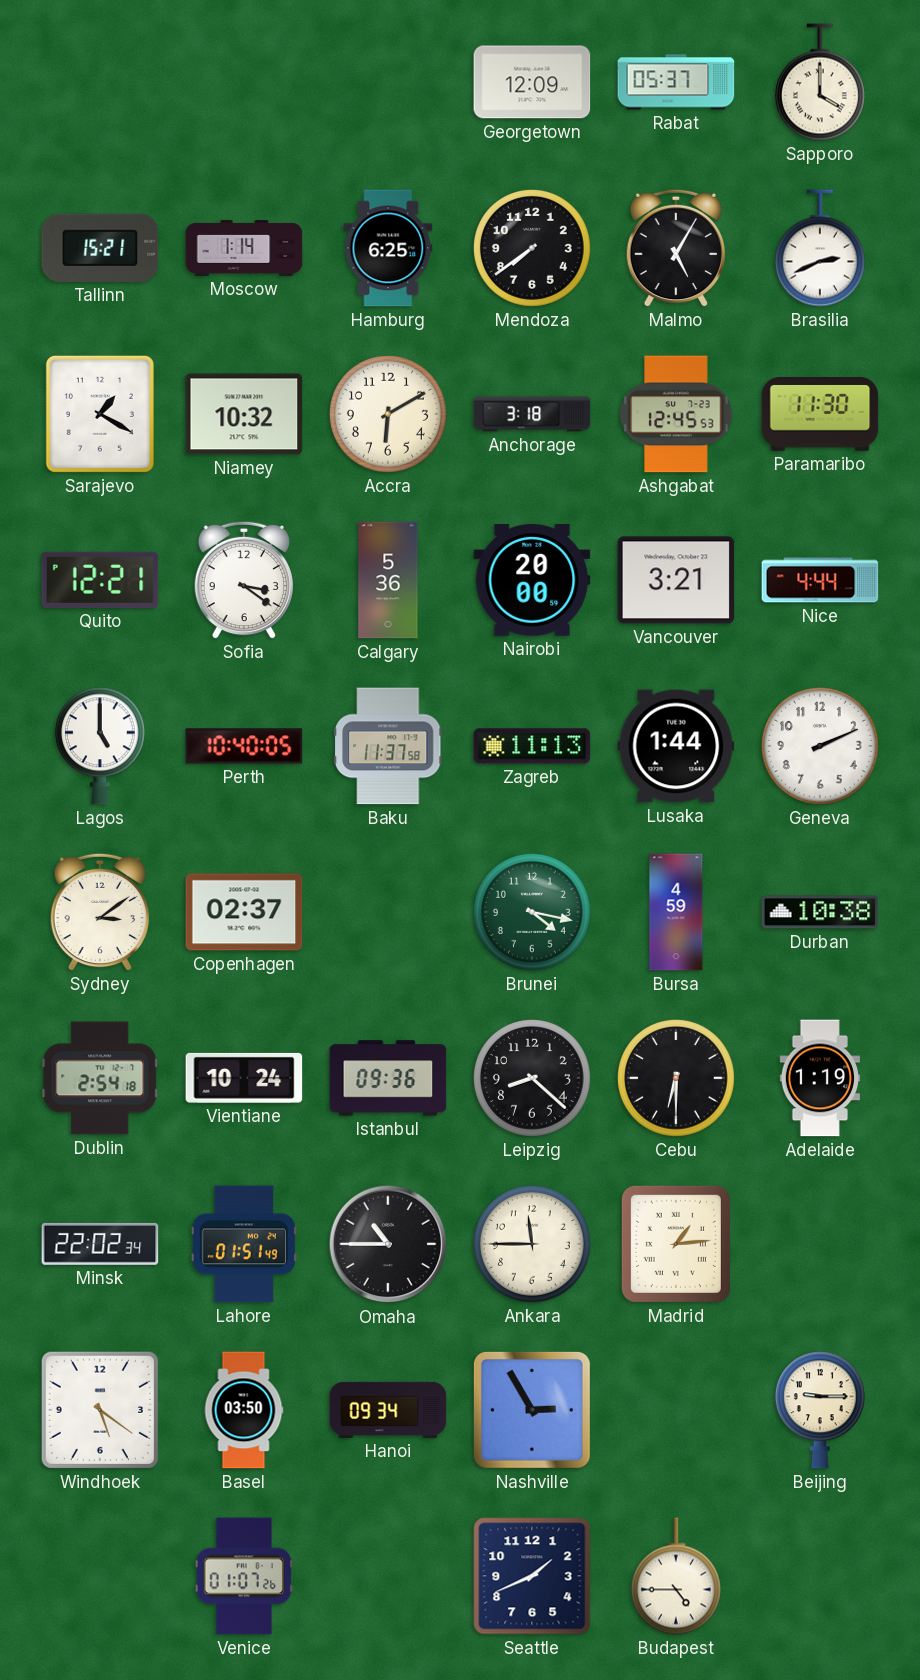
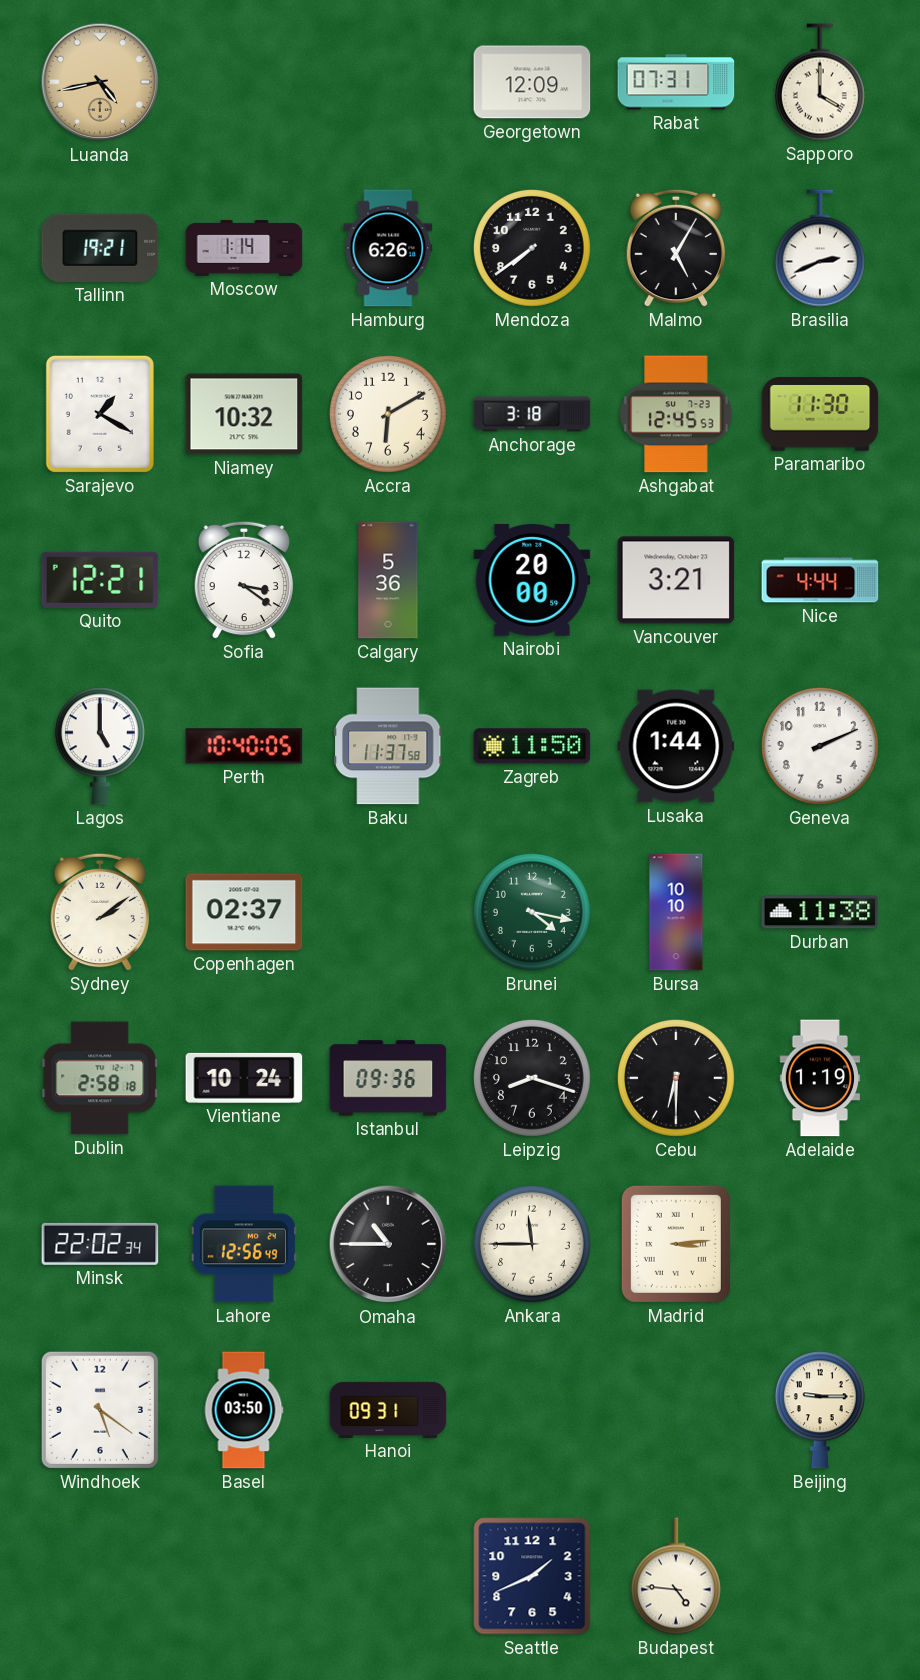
Luanda: none -> 4:43 (100, 82)
Rabat: 05:37 -> 07:31 (676, 82)
Tallinn: 15:21 -> 19:21 (100, 248)
Hamburg: 6:25 -> 6:26 (388, 248)
Zagreb: 11:13 -> 11:50 (532, 746)
Sydney: 3:09 -> 2:09 (99, 912)
Bursa: 4:59 -> 10:10 (676, 912)
Durban: 10:38 -> 11:38 (820, 912)
Dublin: 2:54 -> 2:58 (100, 1078)
Leipzig: 8:22 -> 8:18 (532, 1078)
Lahore: 01:51 -> 12:56 (244, 1244)
Madrid: 1:14 -> 3:14 (676, 1244)
Hanoi: 09:34 -> 09:31 (388, 1410)
Nashville: 2:55 -> none (532, 1410)
Venice: 01:07 -> none (243, 1576)
Budapest: 4:45 -> 4:46 (676, 1576)
